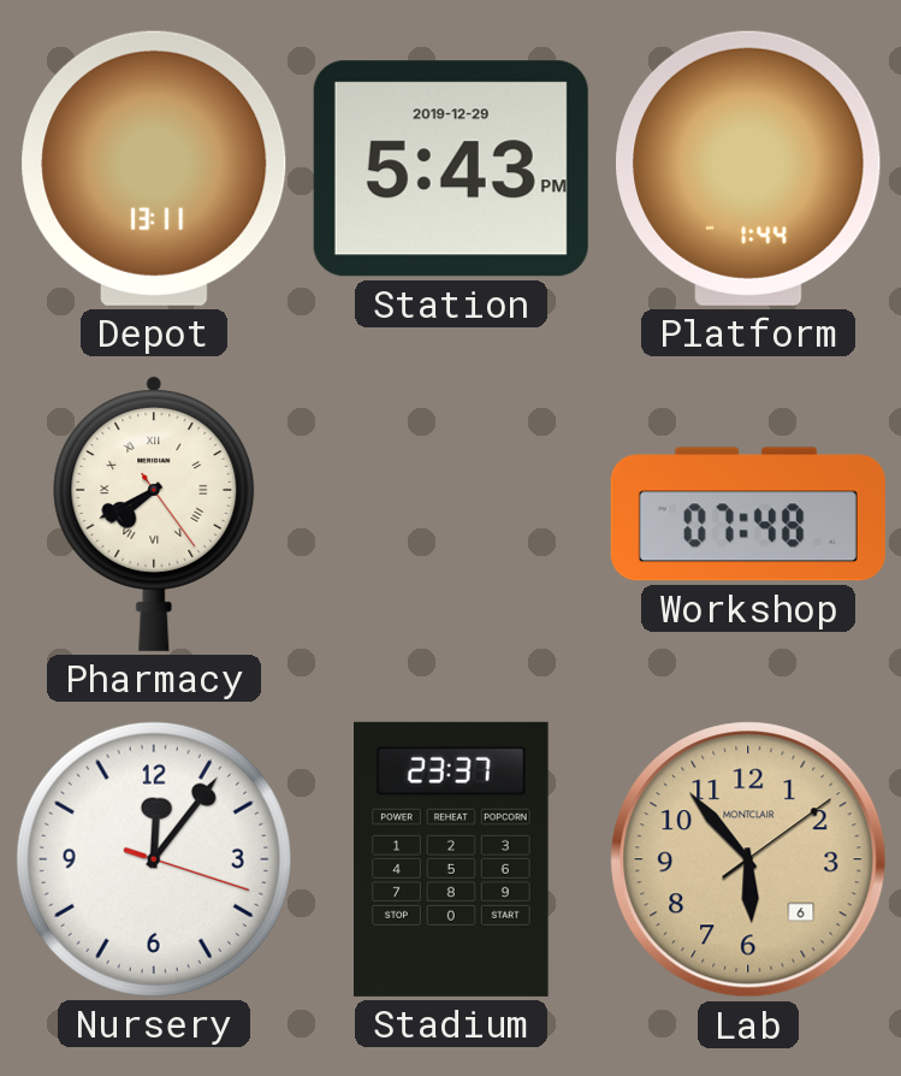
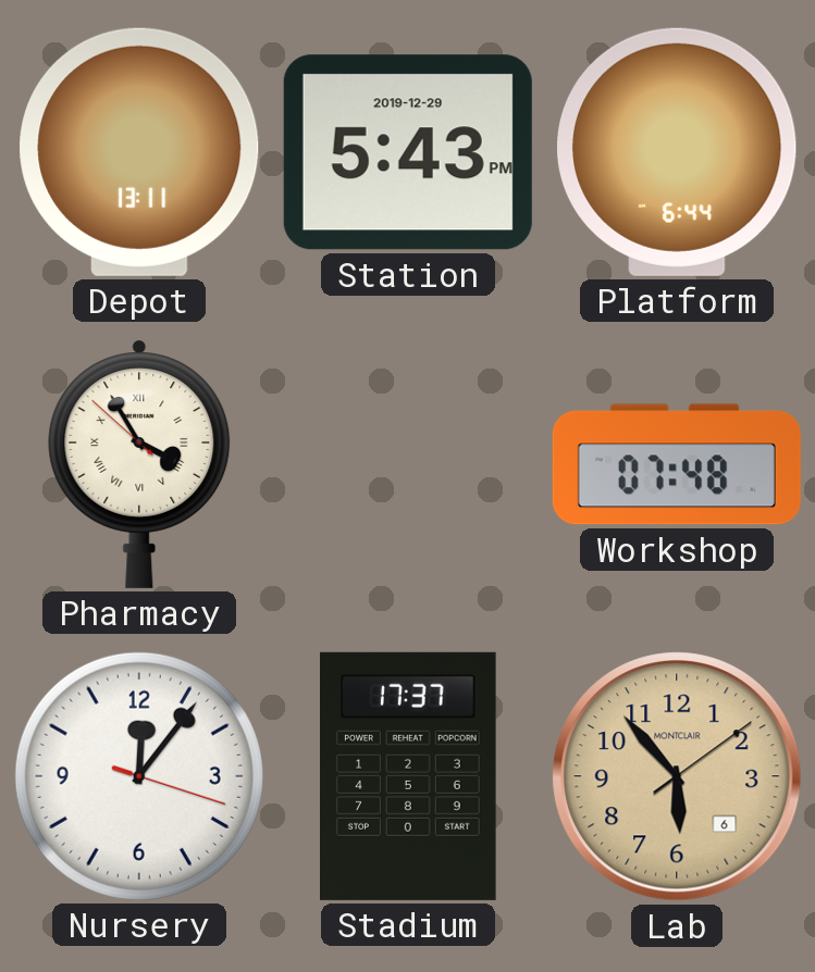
Platform: 1:44 -> 6:44 (678, 152)
Pharmacy: 7:40 -> 3:54 (139, 464)
Stadium: 23:37 -> 17:37 (409, 776)
